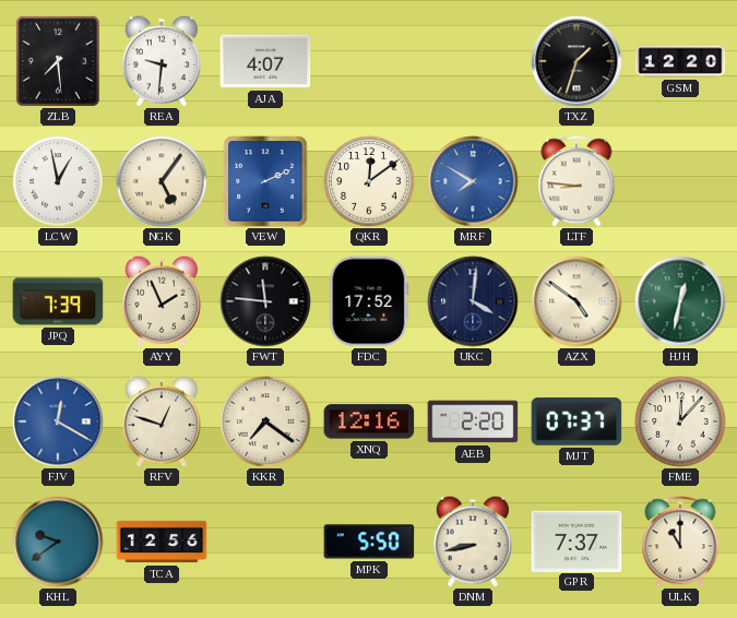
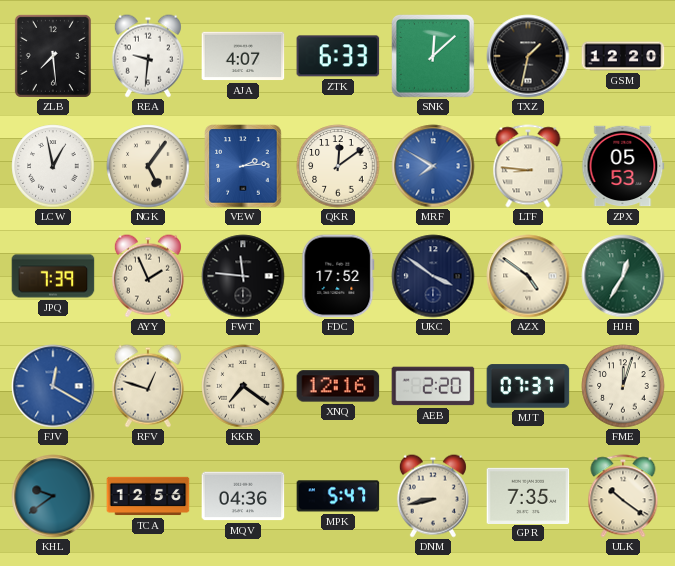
ZTK: none -> 6:33 (338, 56)
SNK: none -> 12:08 (434, 57)
TXZ: 1:33 -> 1:32 (528, 56)
VEW: 2:11 -> 2:14 (243, 166)
ZPX: none -> 05:53 (623, 166)
UKC: 4:01 -> 3:51 (433, 276)
HJH: 12:32 -> 12:35 (623, 276)
FME: 12:07 -> 12:03 (623, 386)
MQV: none -> 04:36 (243, 496)
MPK: 5:50 -> 5:47 (338, 496)
GPR: 7:37 -> 7:35 (528, 495)
ULK: 11:00 -> 10:21 (623, 496)
